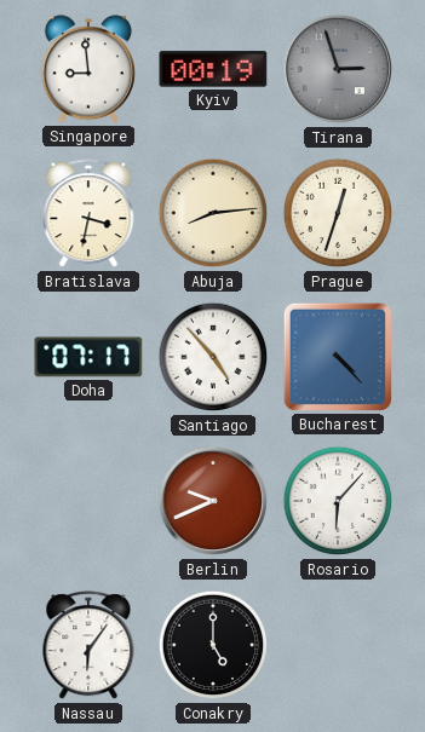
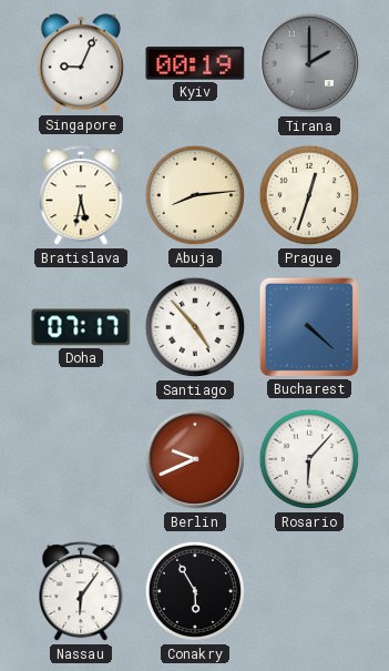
Singapore: 8:59 -> 9:04 (81, 63)
Tirana: 2:57 -> 2:00 (309, 63)
Bratislava: 3:32 -> 5:32 (81, 196)
Bucharest: 4:23 -> 4:22 (309, 327)
Conakry: 5:00 -> 5:55 (195, 591)
